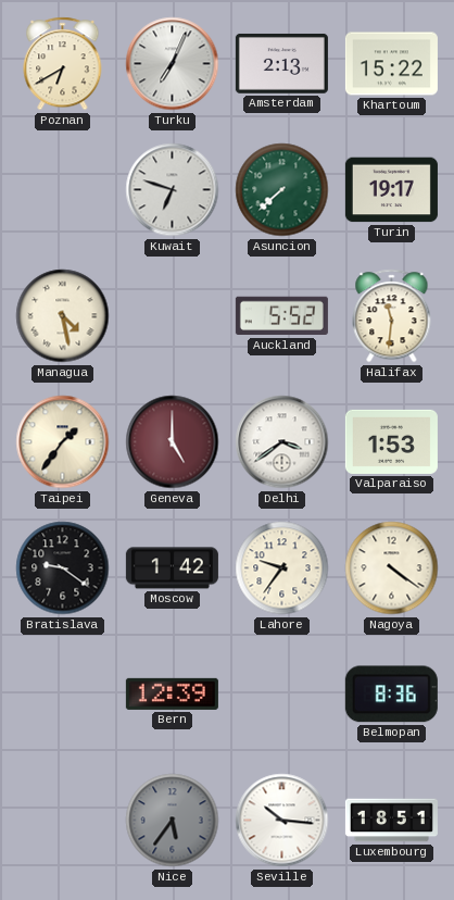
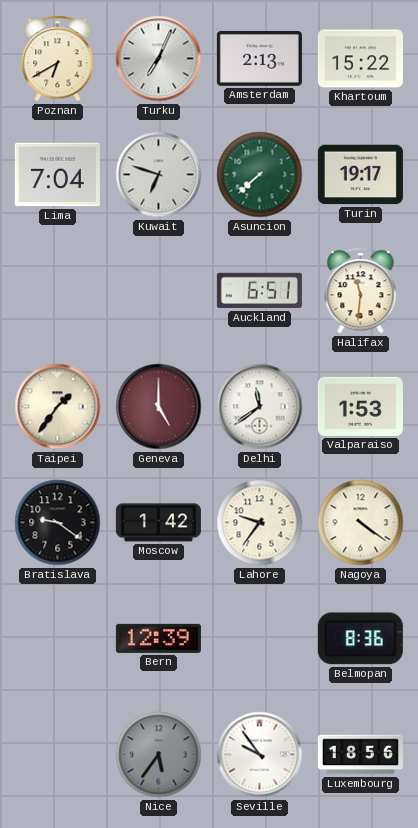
Lima: none -> 7:04 (57, 175)
Managua: 4:28 -> none (63, 316)
Auckland: 5:52 -> 6:51 (259, 291)
Delhi: 3:39 -> 11:39 (260, 407)
Seville: 10:16 -> 9:54 (260, 755)
Luxembourg: 18:51 -> 18:56 (360, 755)
